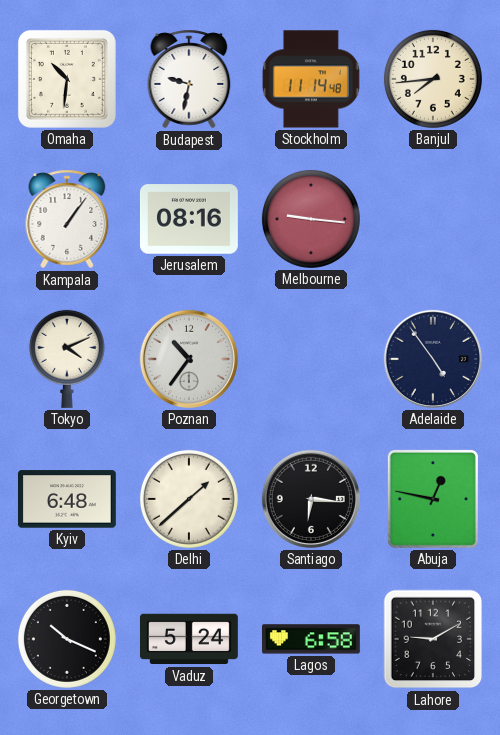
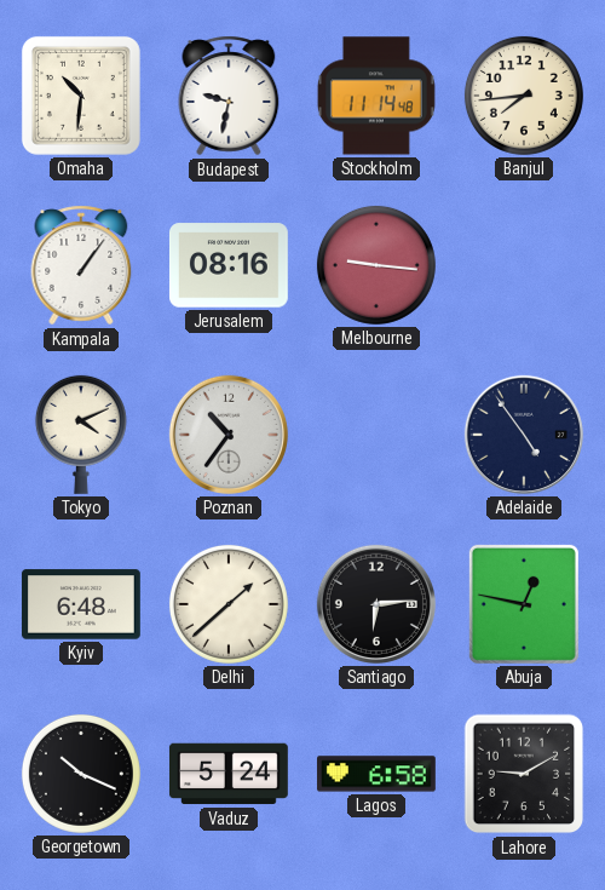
Santiago: 6:16 -> 6:14 (376, 604)
